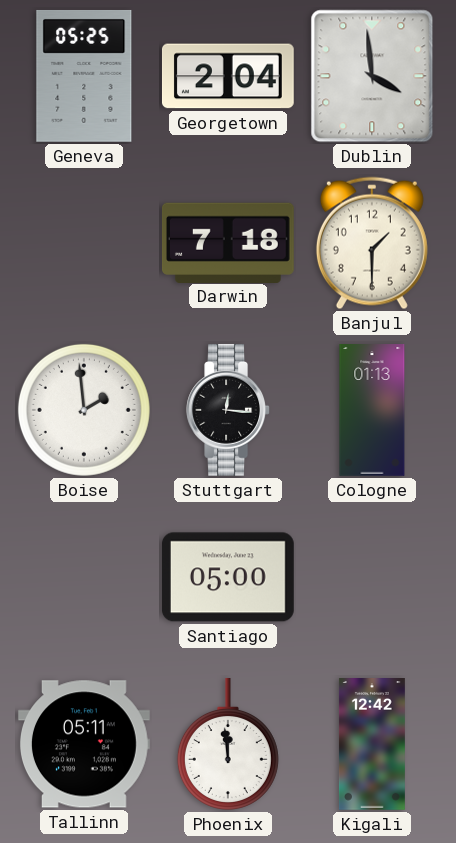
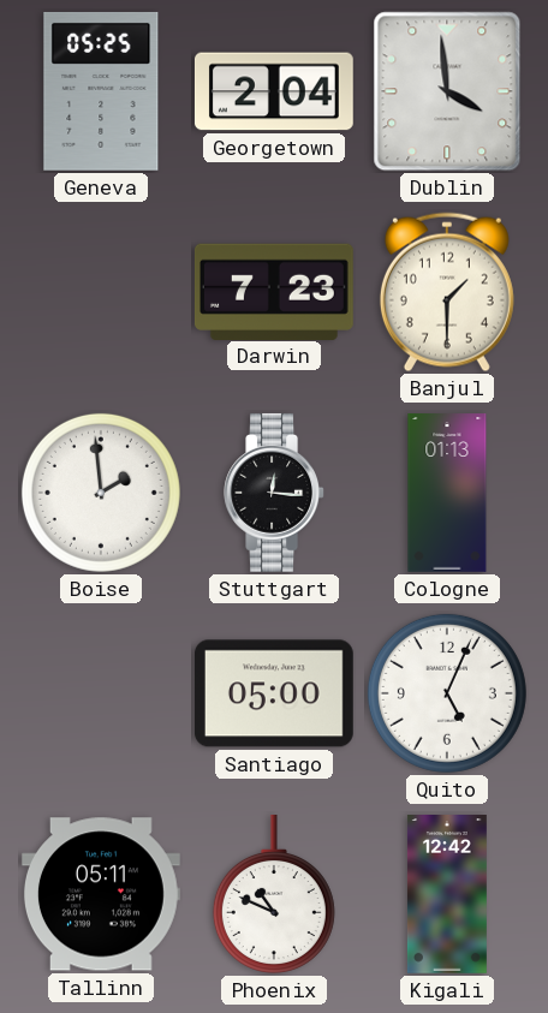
Darwin: 7:18 -> 7:23 (274, 291)
Quito: none -> 5:04 (447, 693)
Phoenix: 11:59 -> 10:49 (274, 894)
